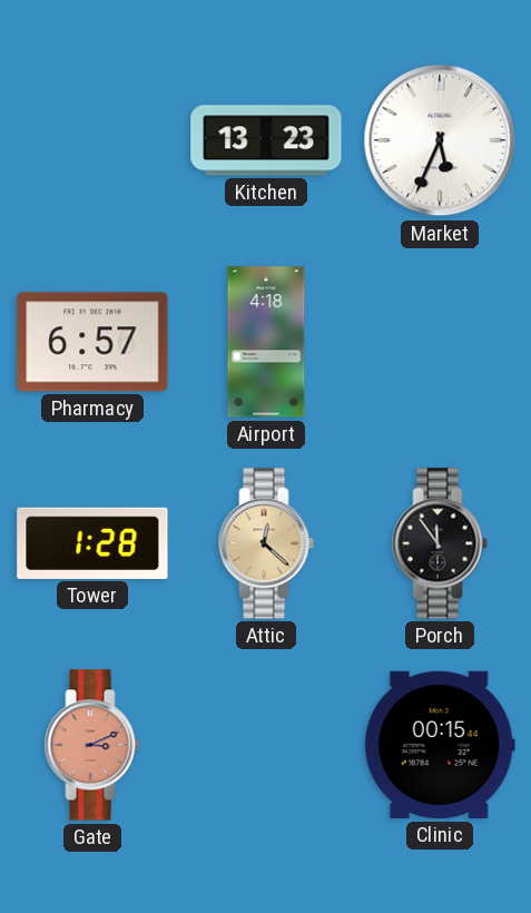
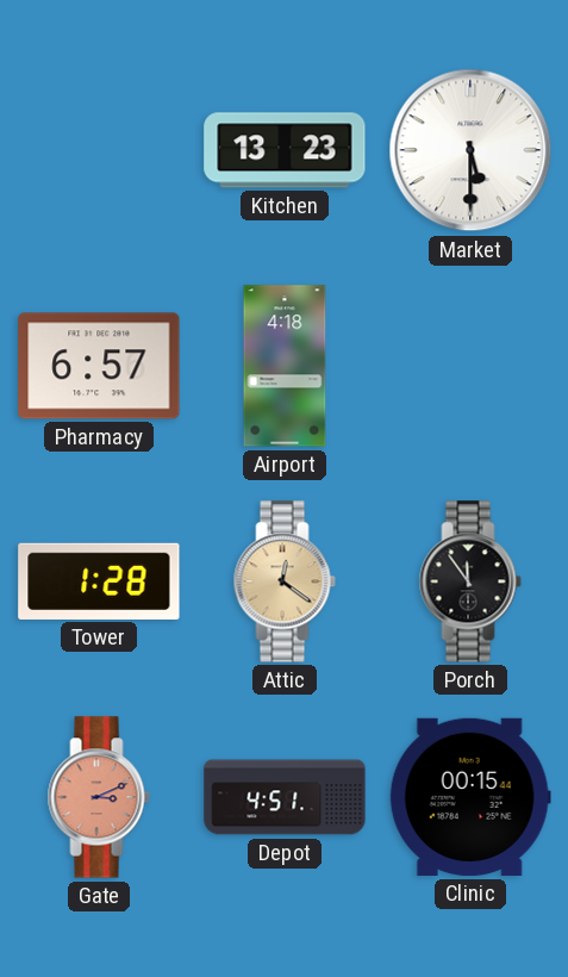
Market: 5:34 -> 5:30 (470, 150)
Attic: 12:22 -> 12:21 (285, 581)
Depot: none -> 4:51 (285, 797)
